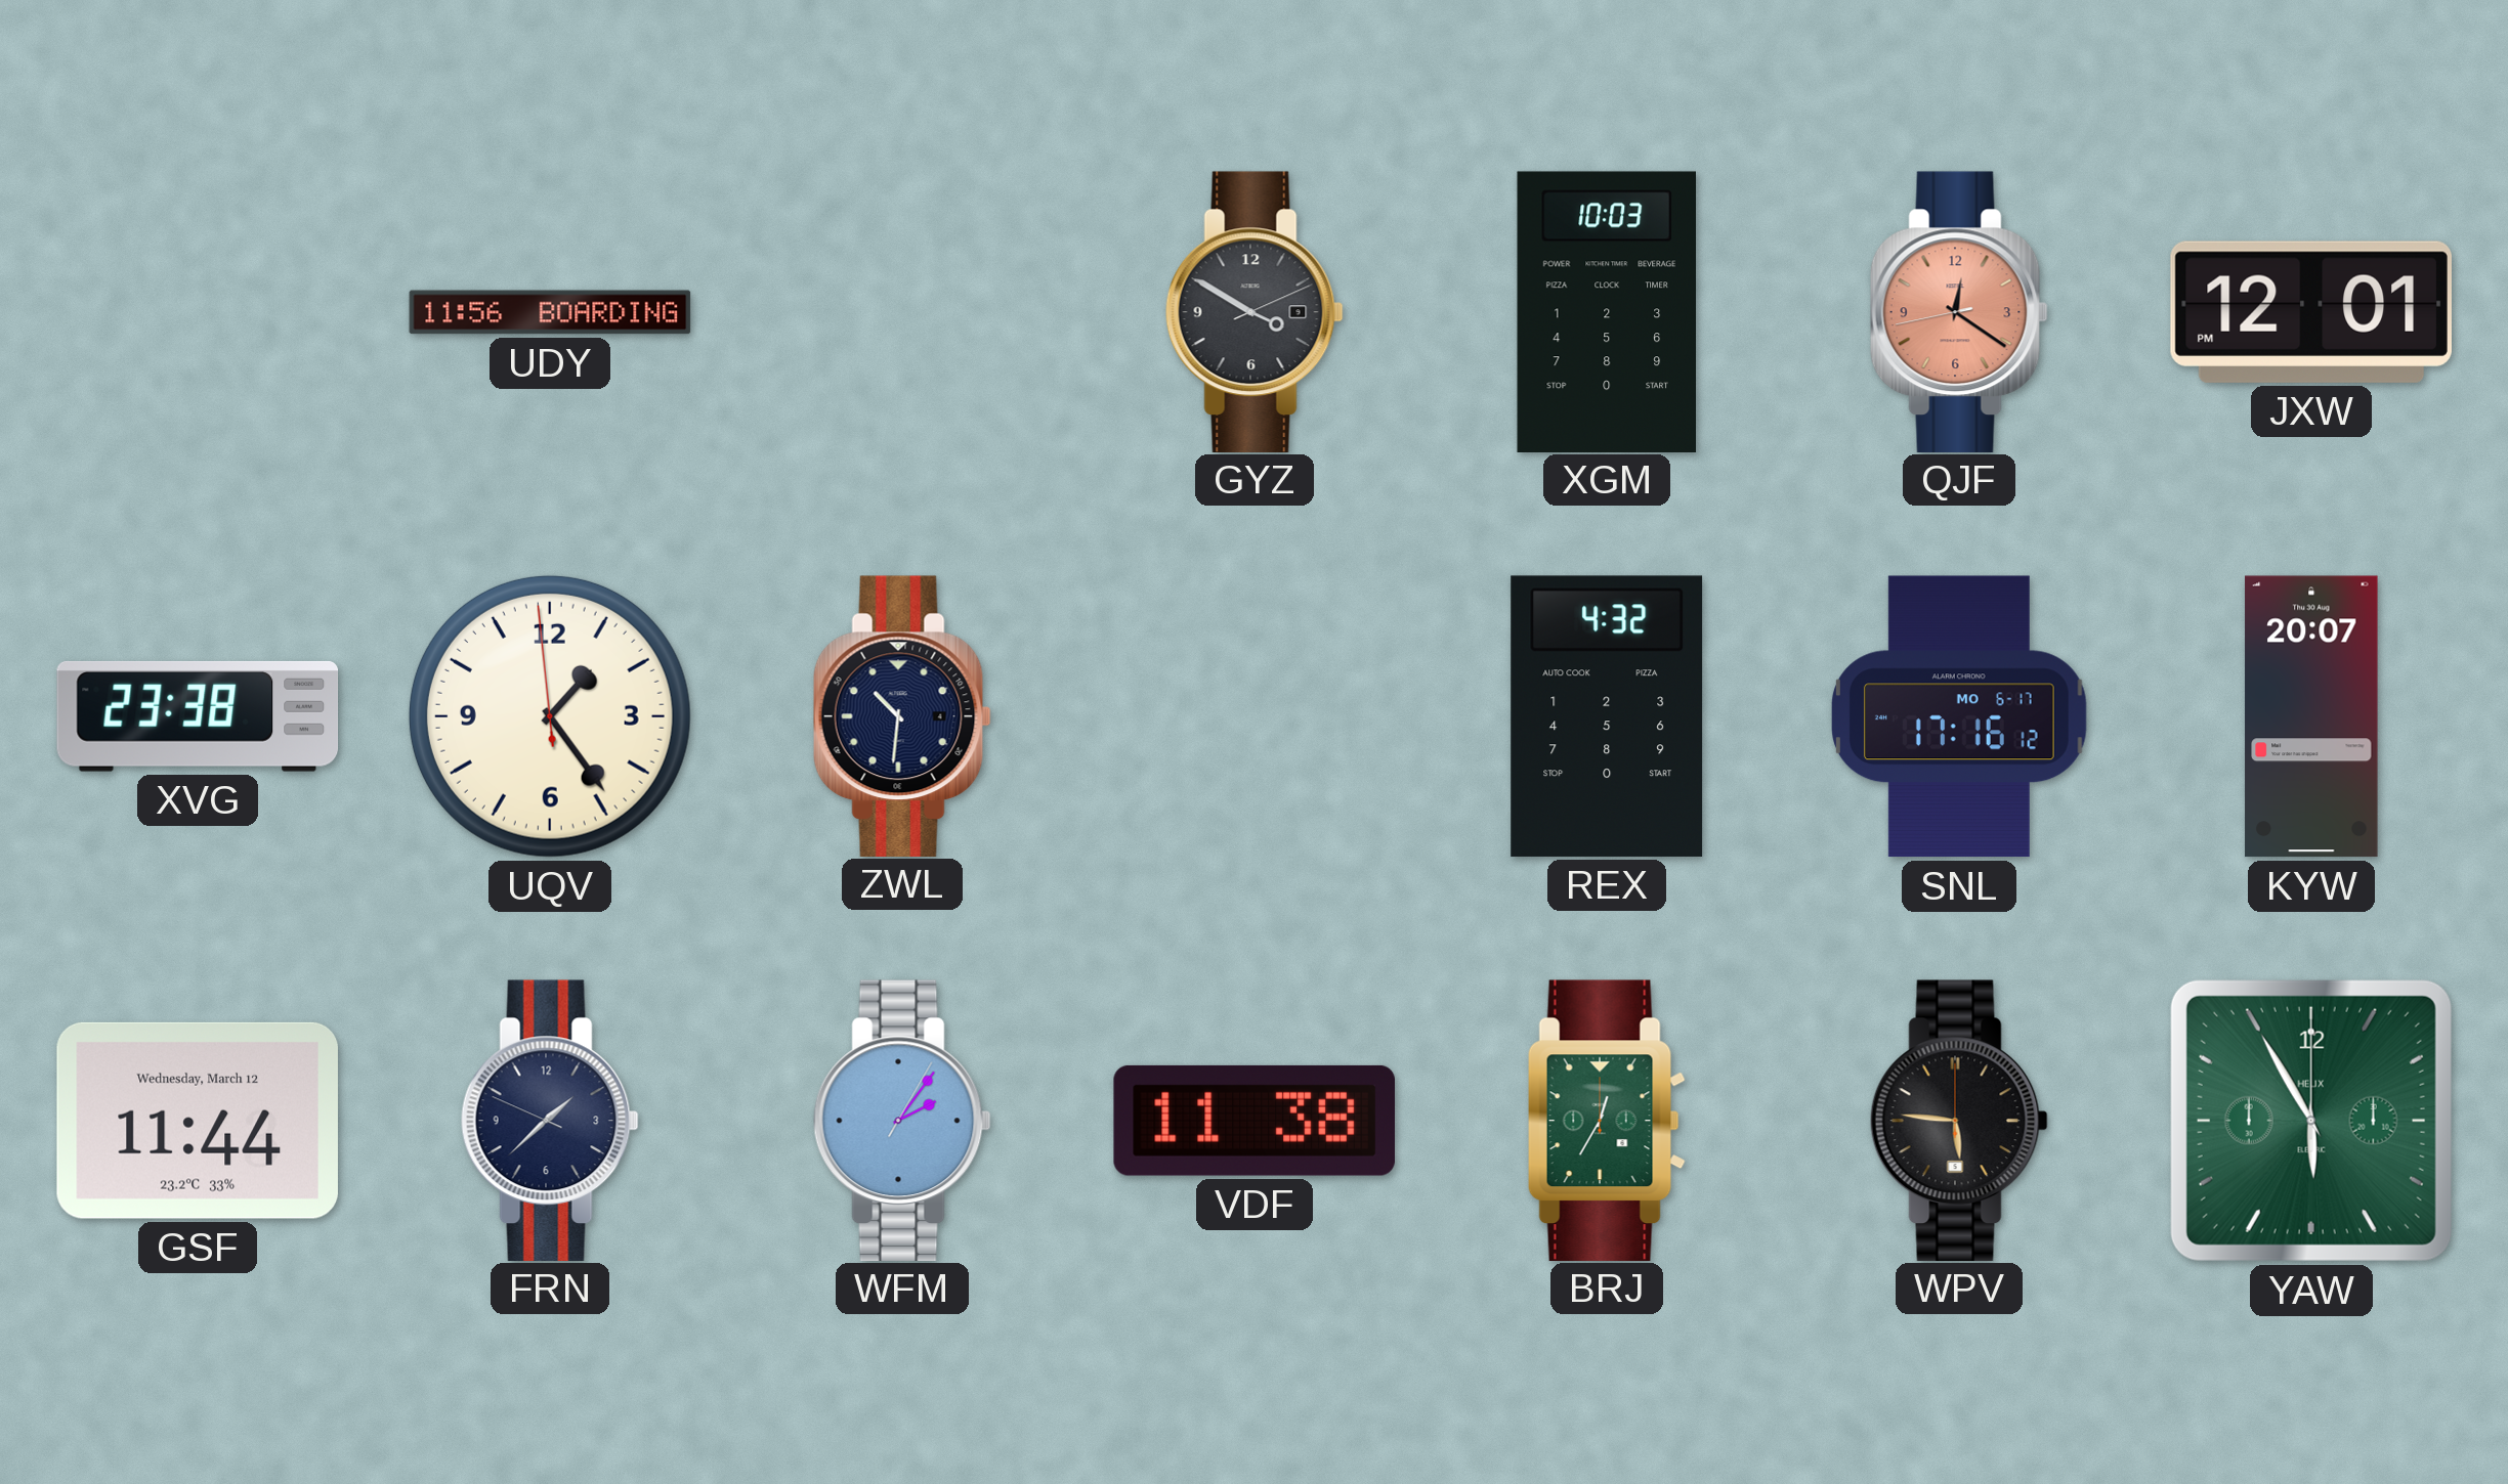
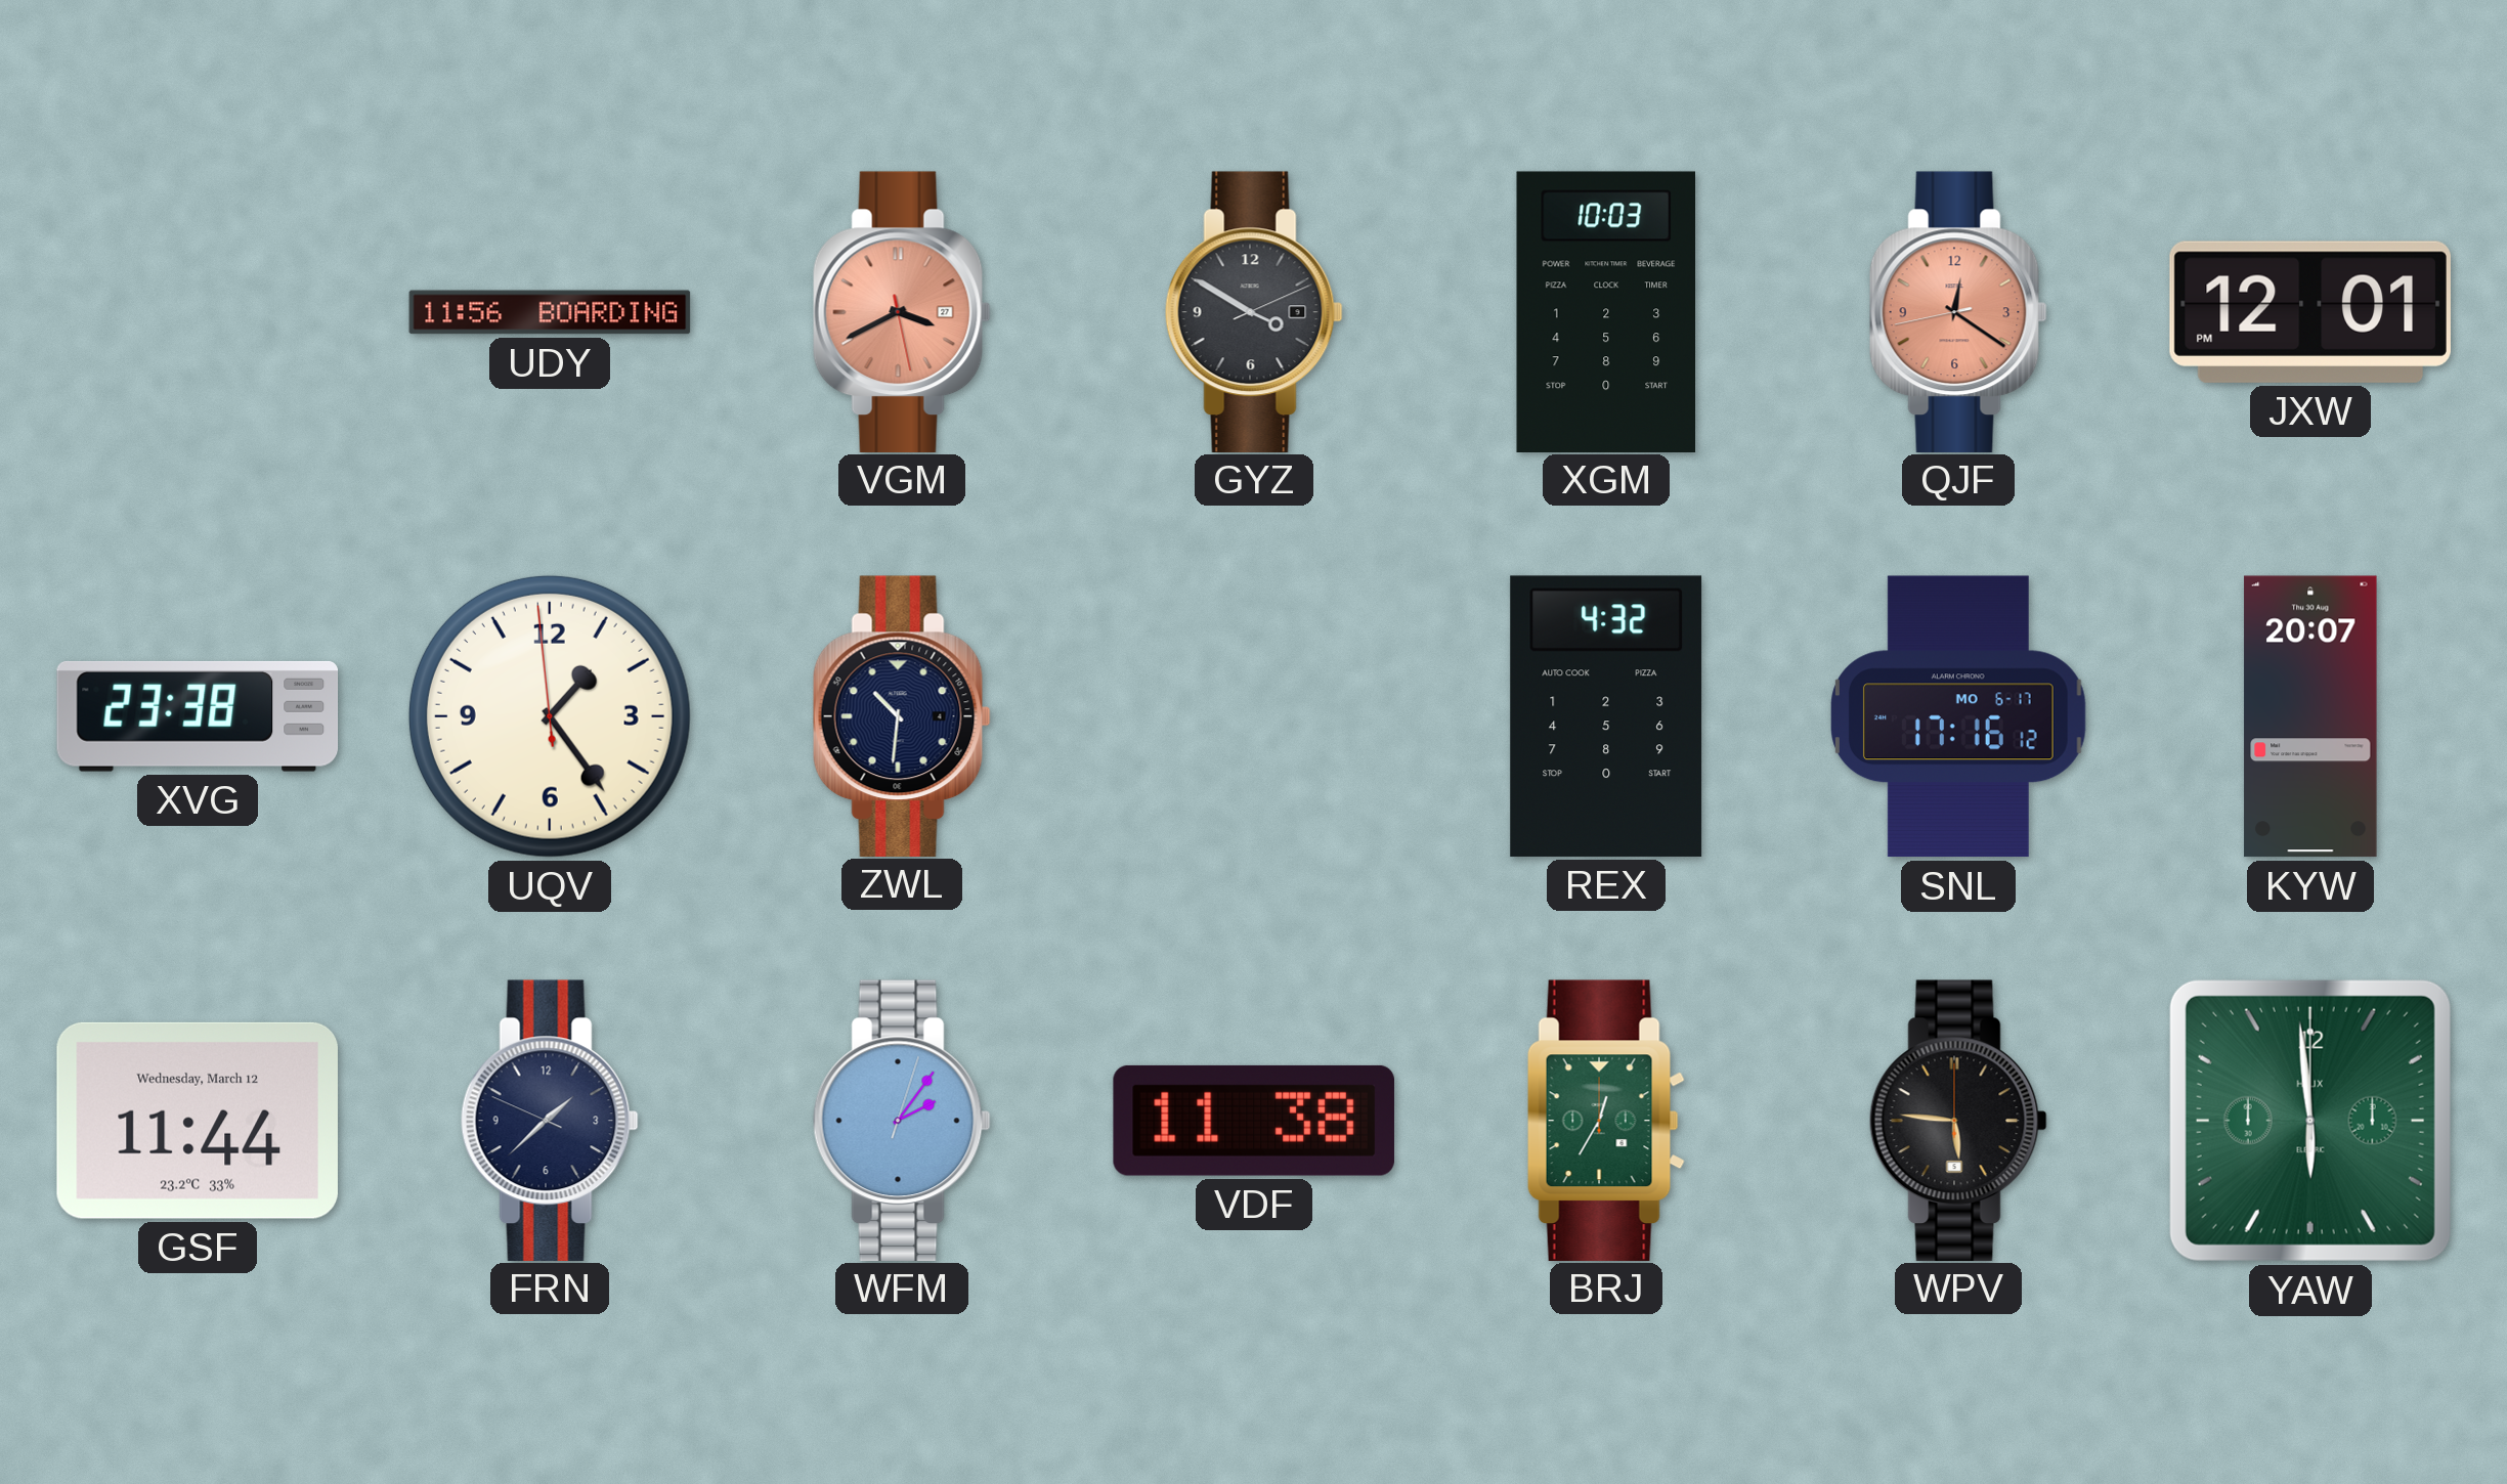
VGM: none -> 3:40 (902, 311)
WFM: 2:06:05 -> 2:06:03 (902, 1120)
YAW: 5:55 -> 5:59 (2310, 1121)
